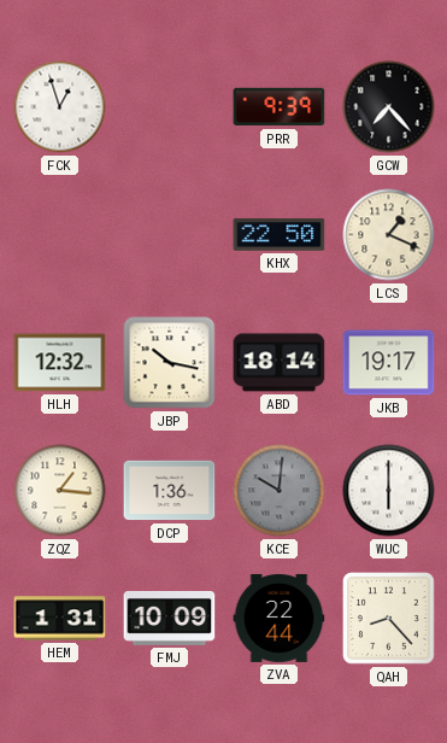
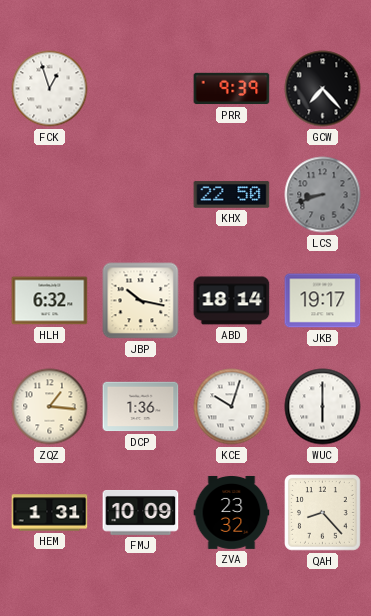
LCS: 1:19 -> 8:42 (323, 195)
LCS dial: cream -> grey (323, 195)
HLH: 12:32 -> 6:32 (50, 301)
KCE: 10:01 -> 10:03 (232, 407)
KCE dial: grey -> white (232, 407)
ZVA: 22:44 -> 23:32 (232, 512)
